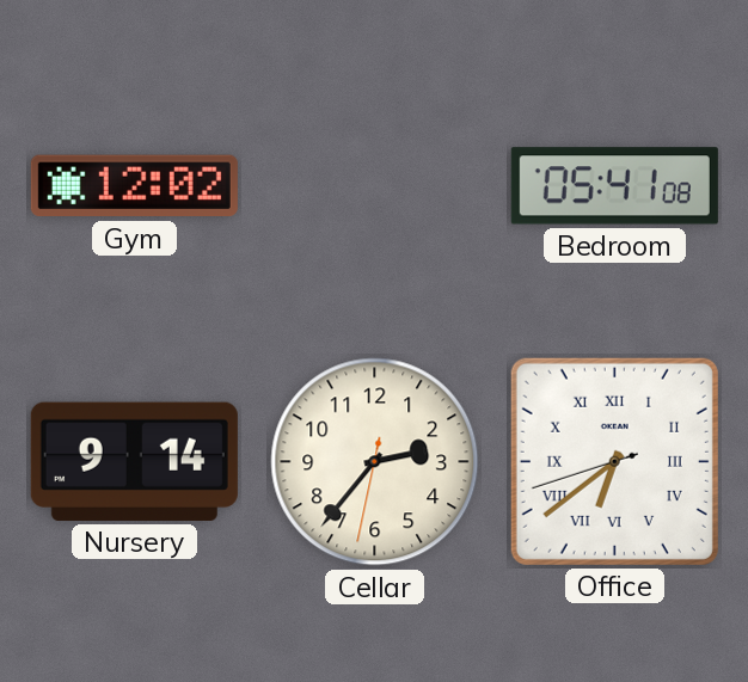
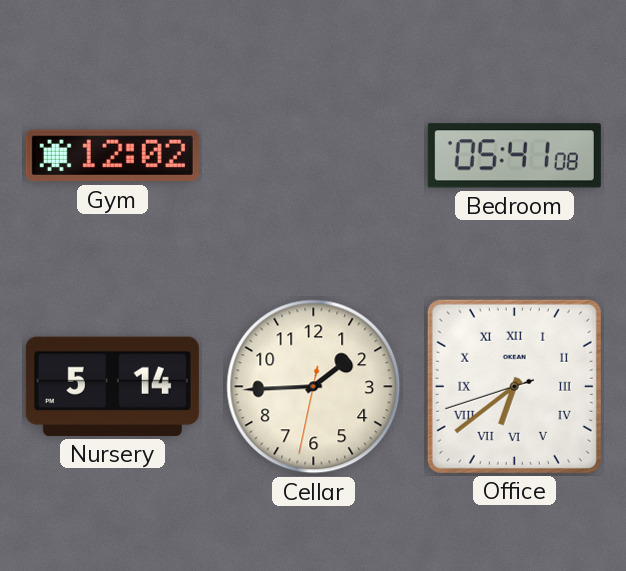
Nursery: 9:14 -> 5:14 (112, 386)
Cellar: 2:36 -> 1:44 (314, 387)
